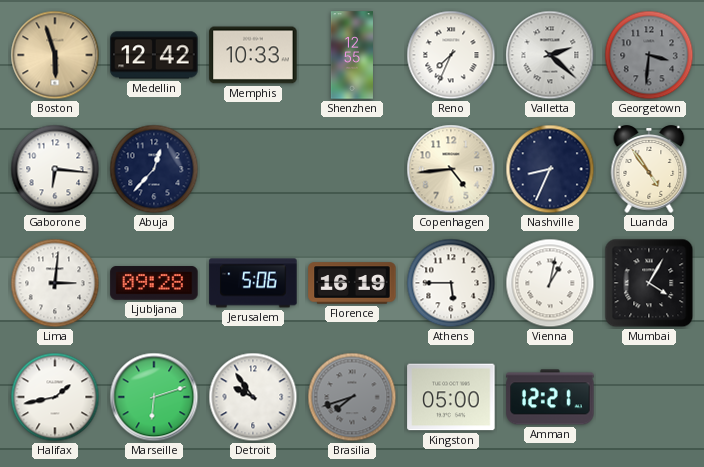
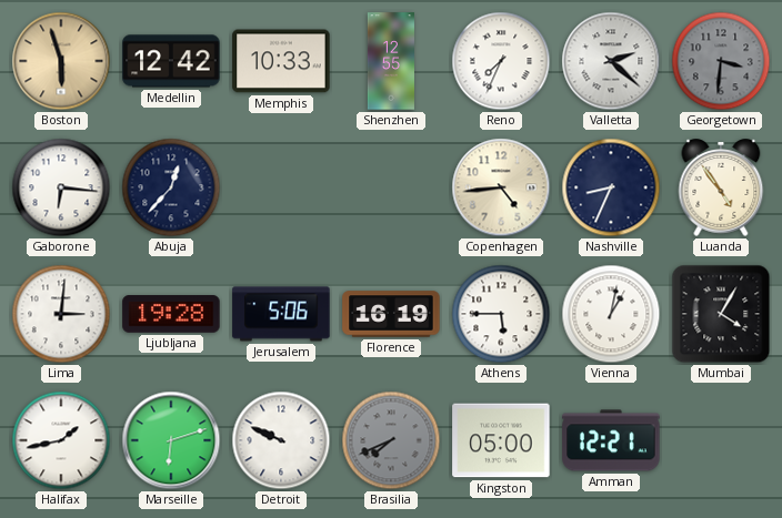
Ljubljana: 09:28 -> 19:28 (171, 314)
Detroit: 9:54 -> 9:49 (281, 440)
Brasilia: 7:42 -> 7:41 (391, 440)
